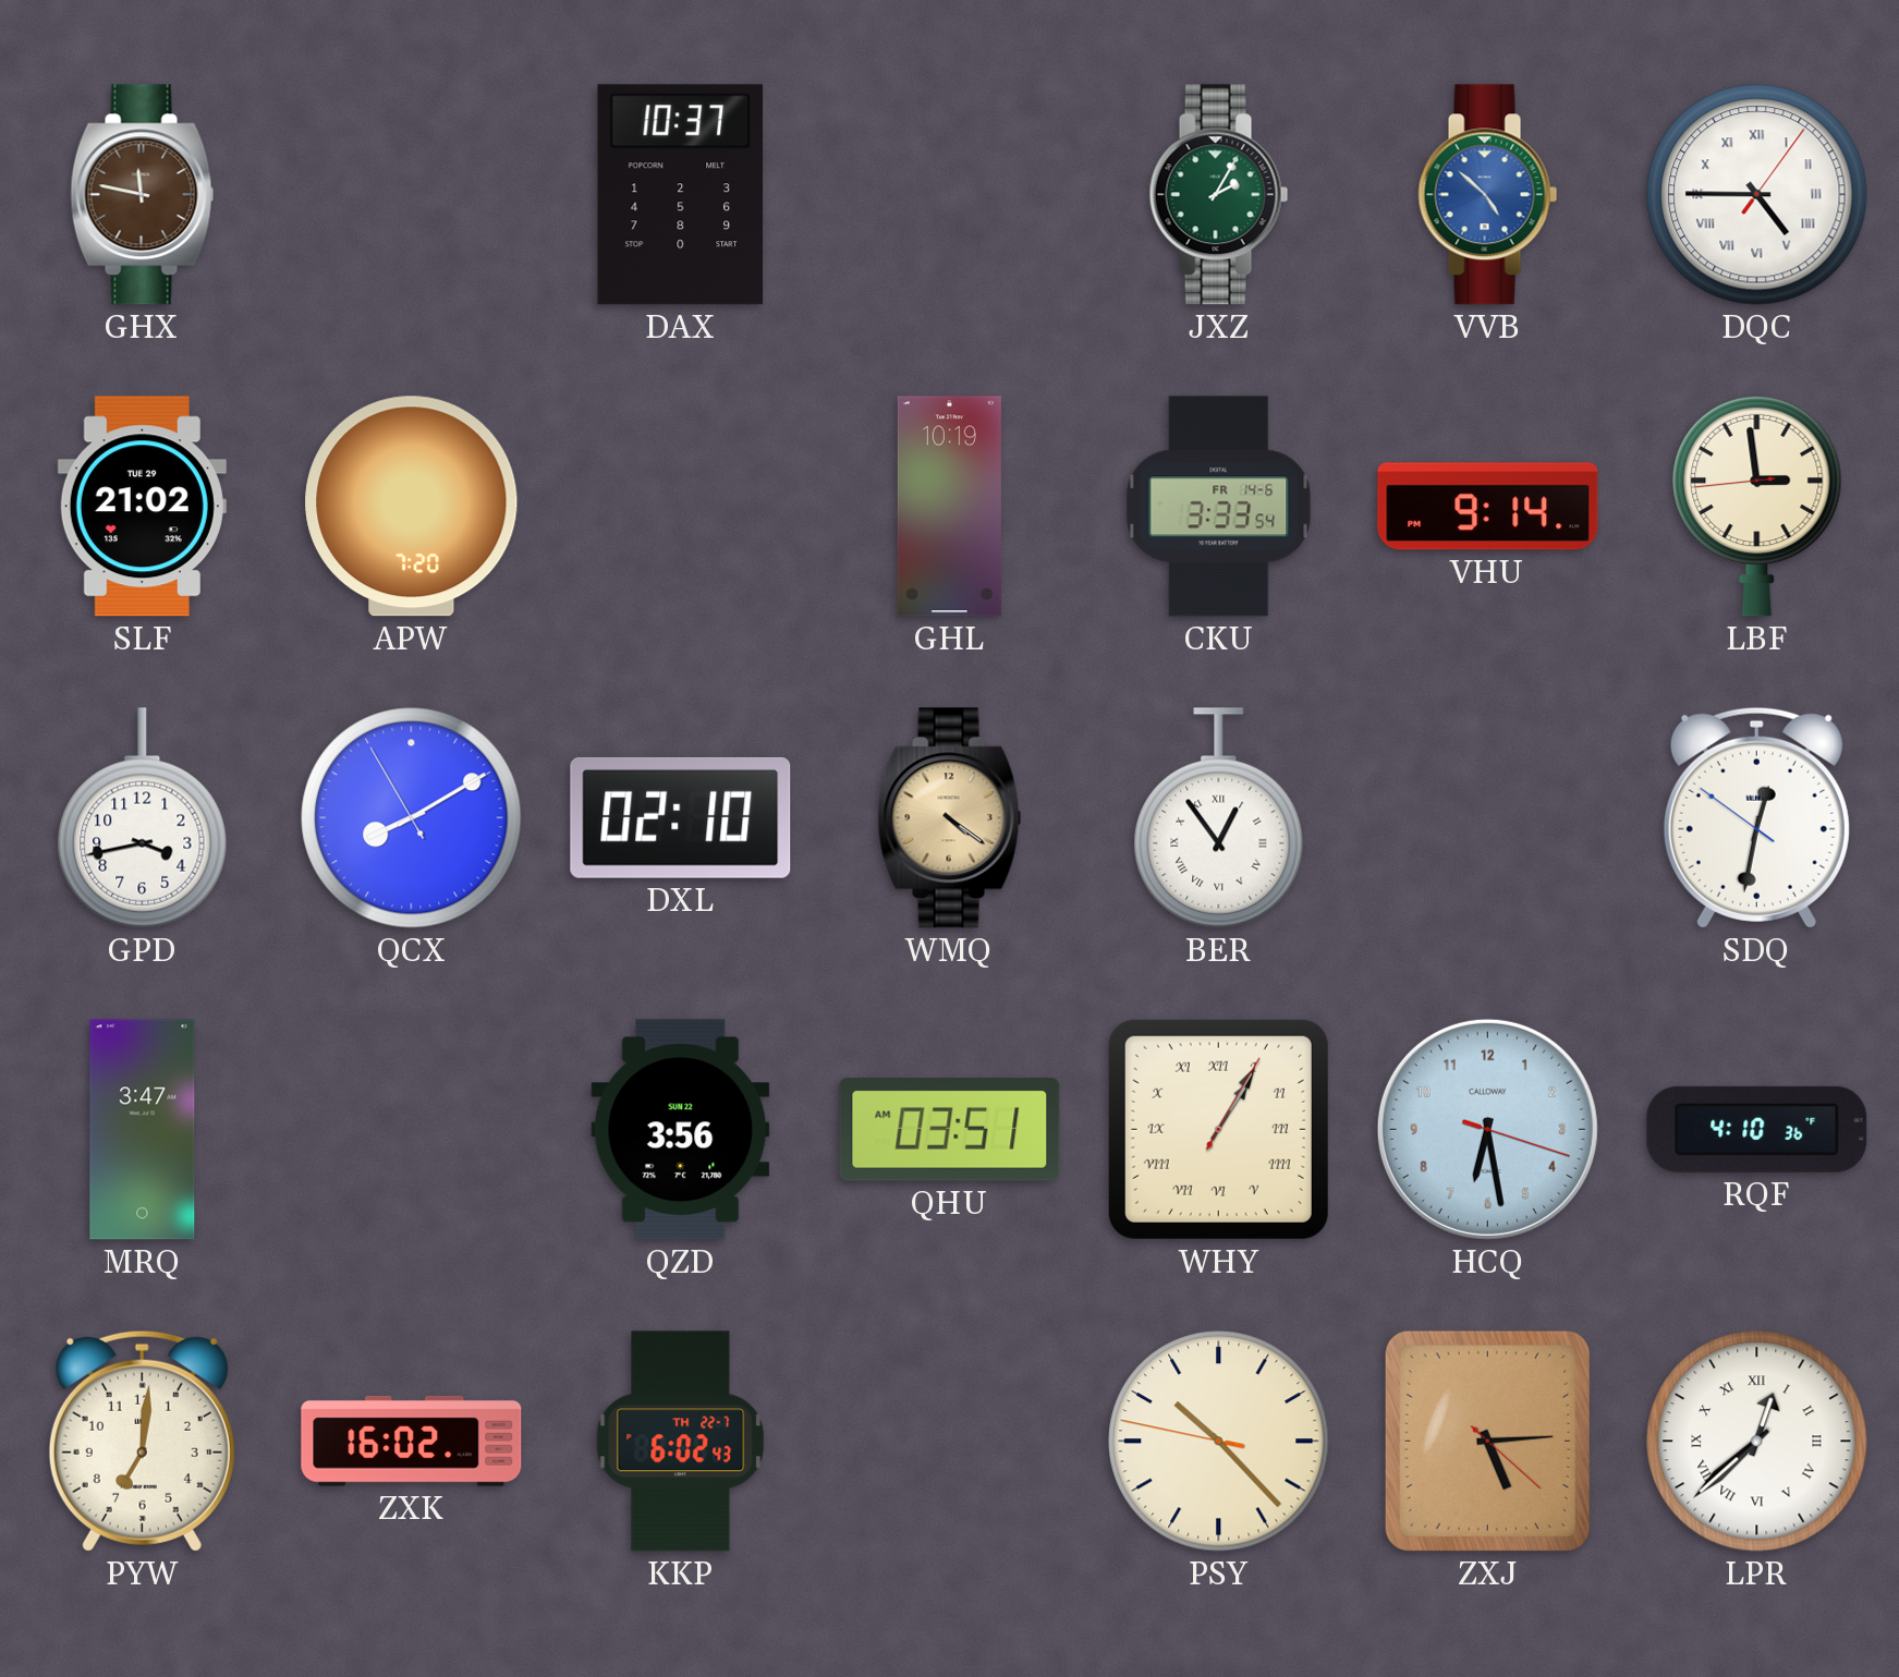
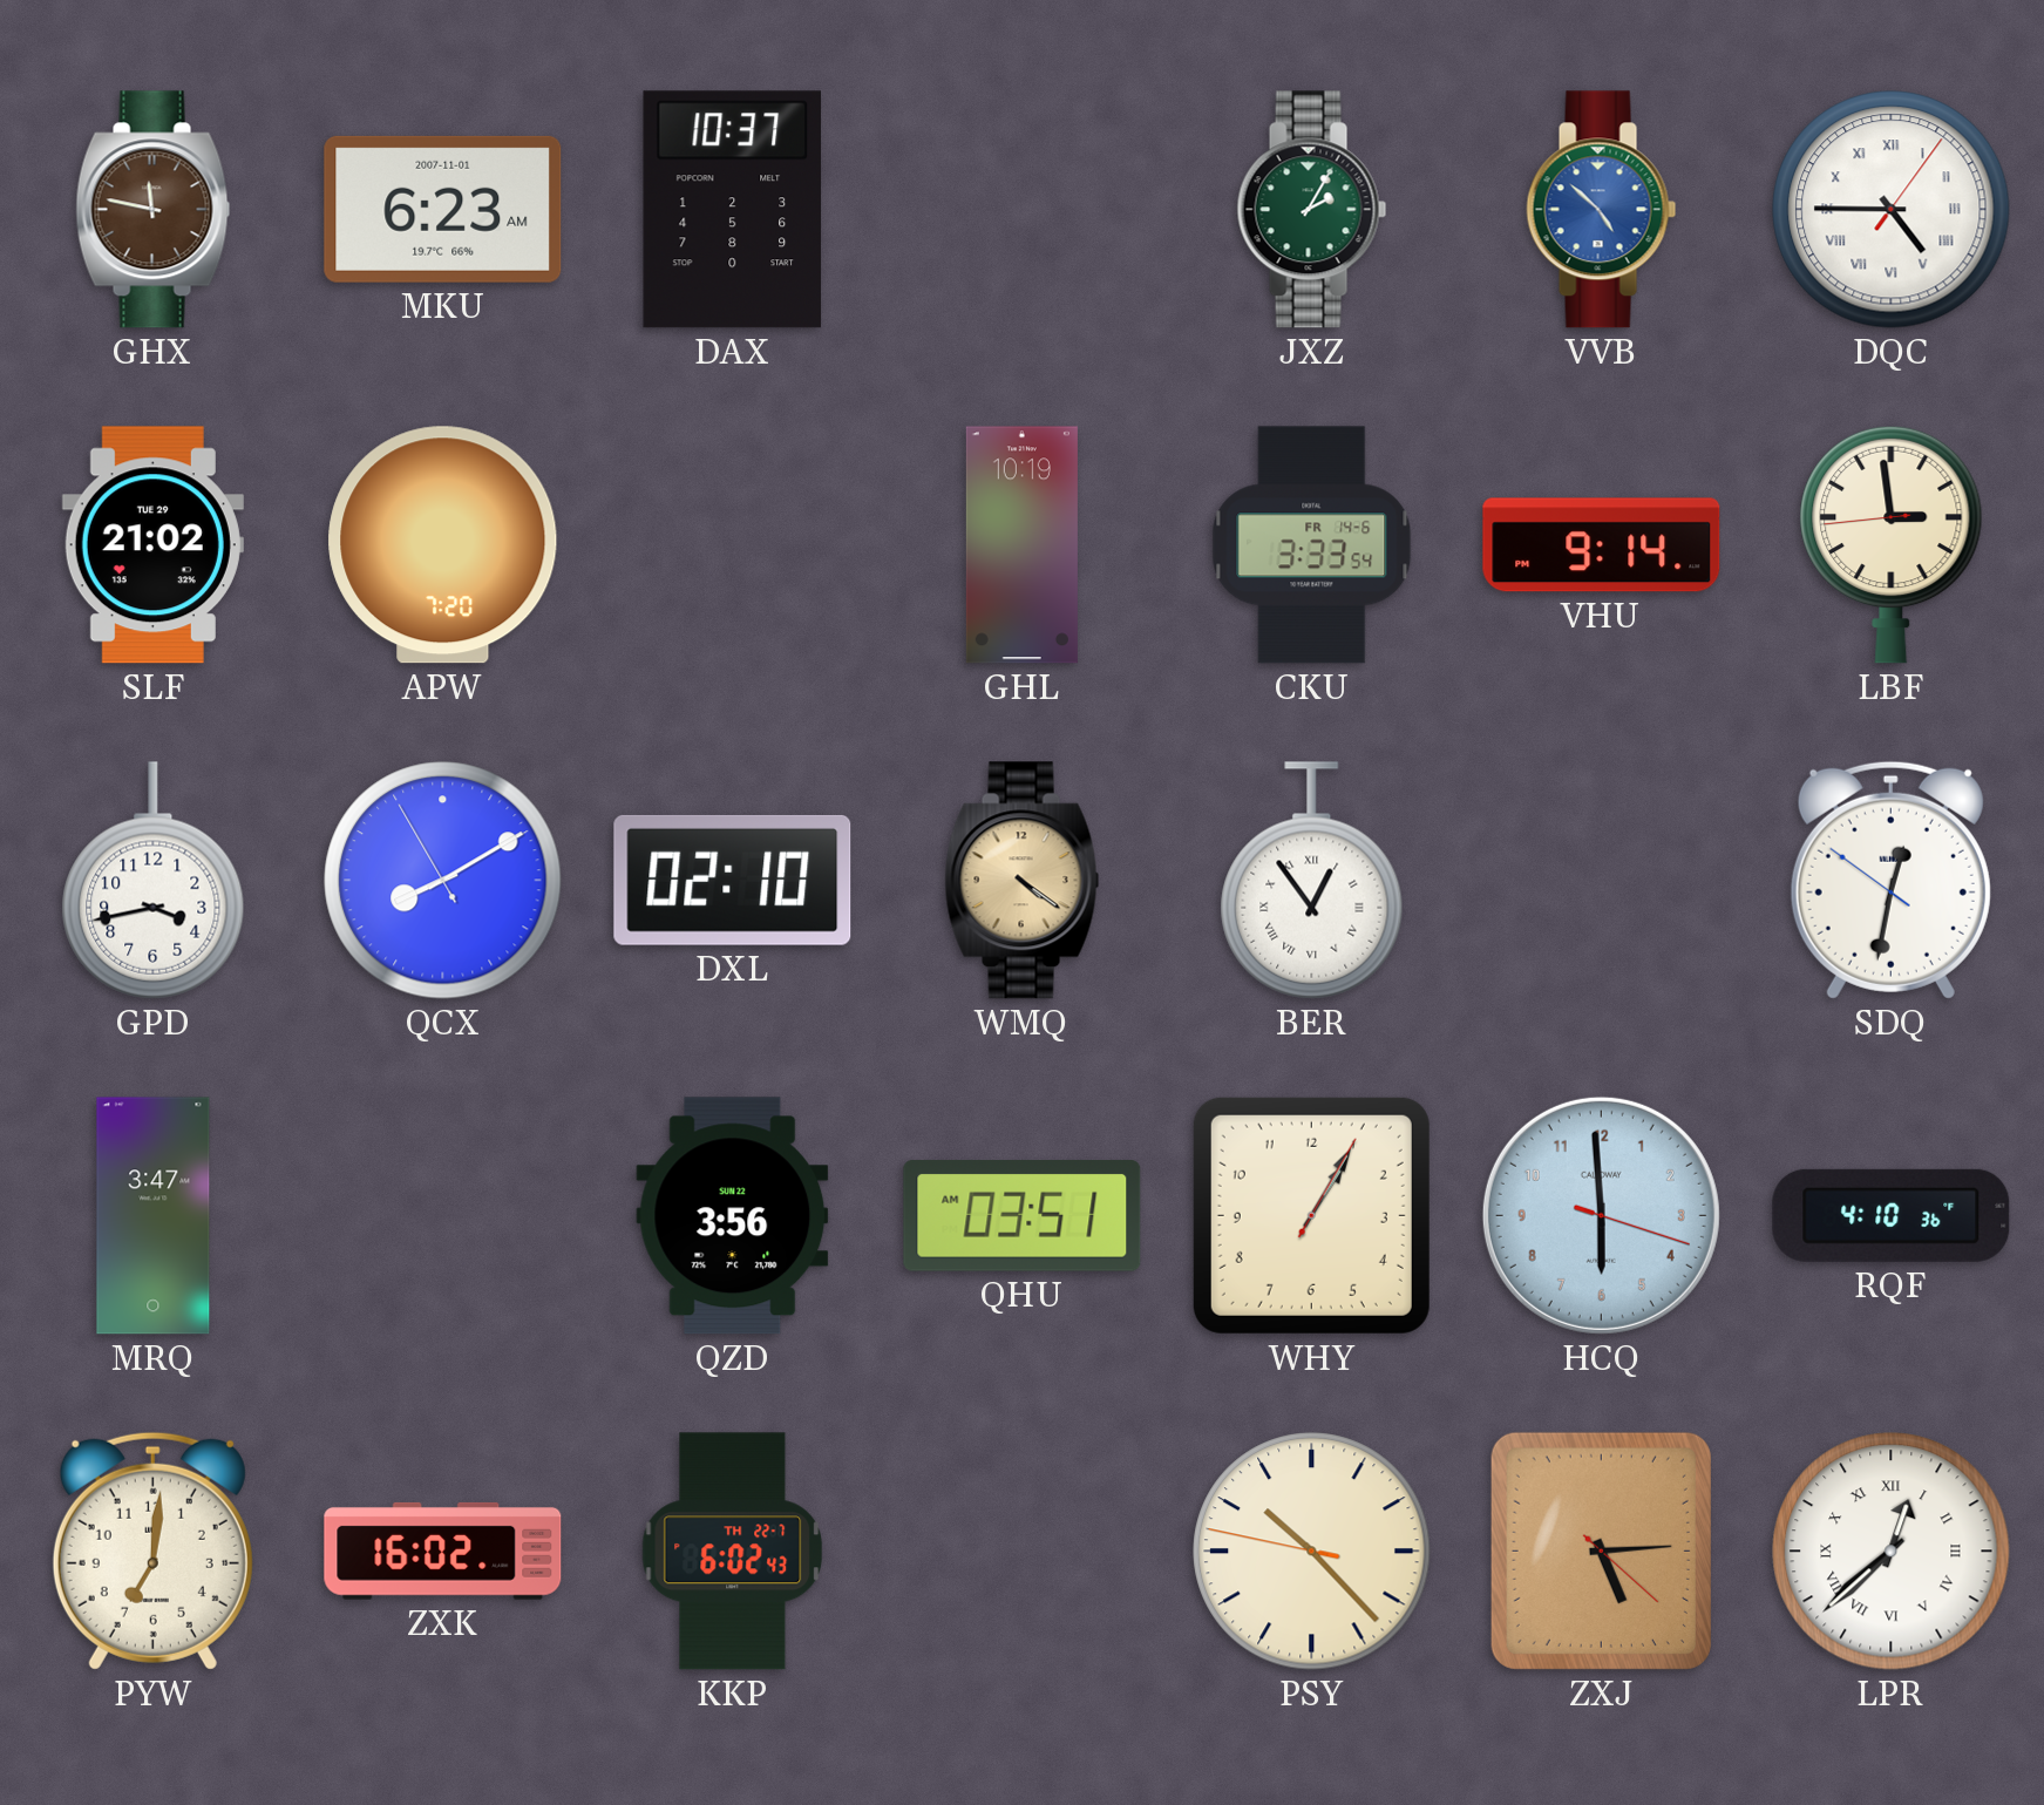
MKU: none -> 6:23 (443, 209)
WHY numerals: Roman -> Arabic (1311, 1215)
HCQ: 6:28 -> 5:59 (1601, 1215)
